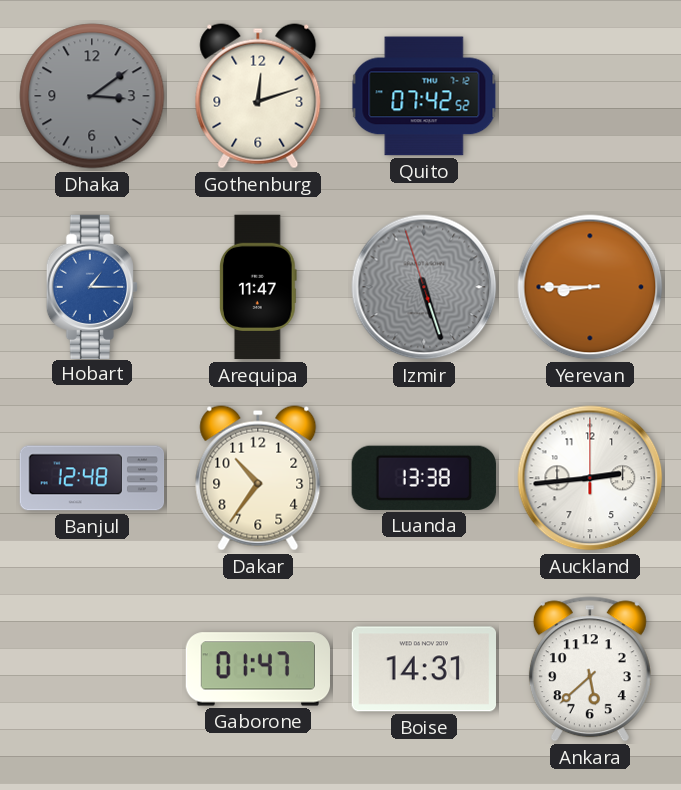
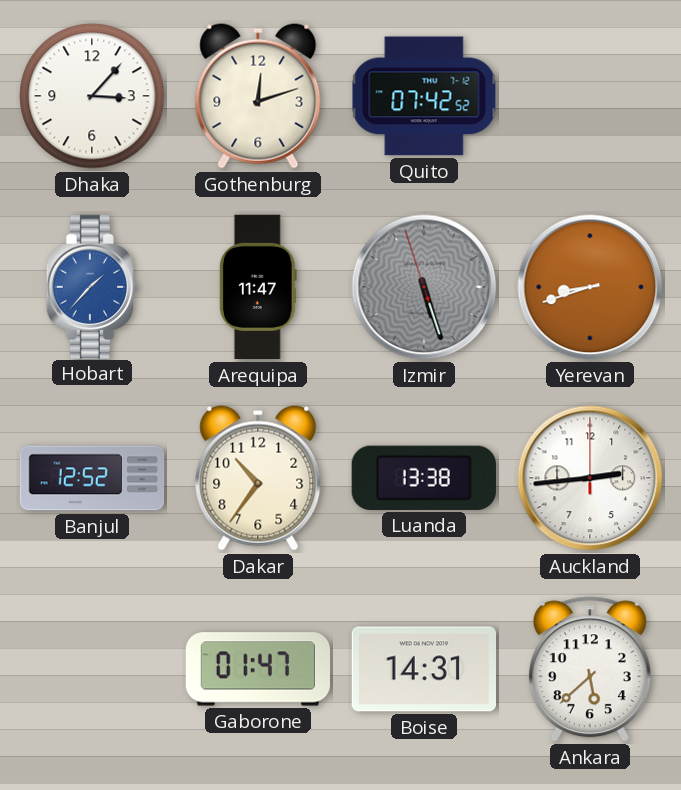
Dhaka: 3:09 -> 3:07 (92, 96)
Dhaka dial: grey -> white (92, 96)
Hobart: 1:15 -> 1:37 (91, 286)
Yerevan: 8:45 -> 8:42 (590, 287)
Banjul: 12:48 -> 12:52 (92, 478)
